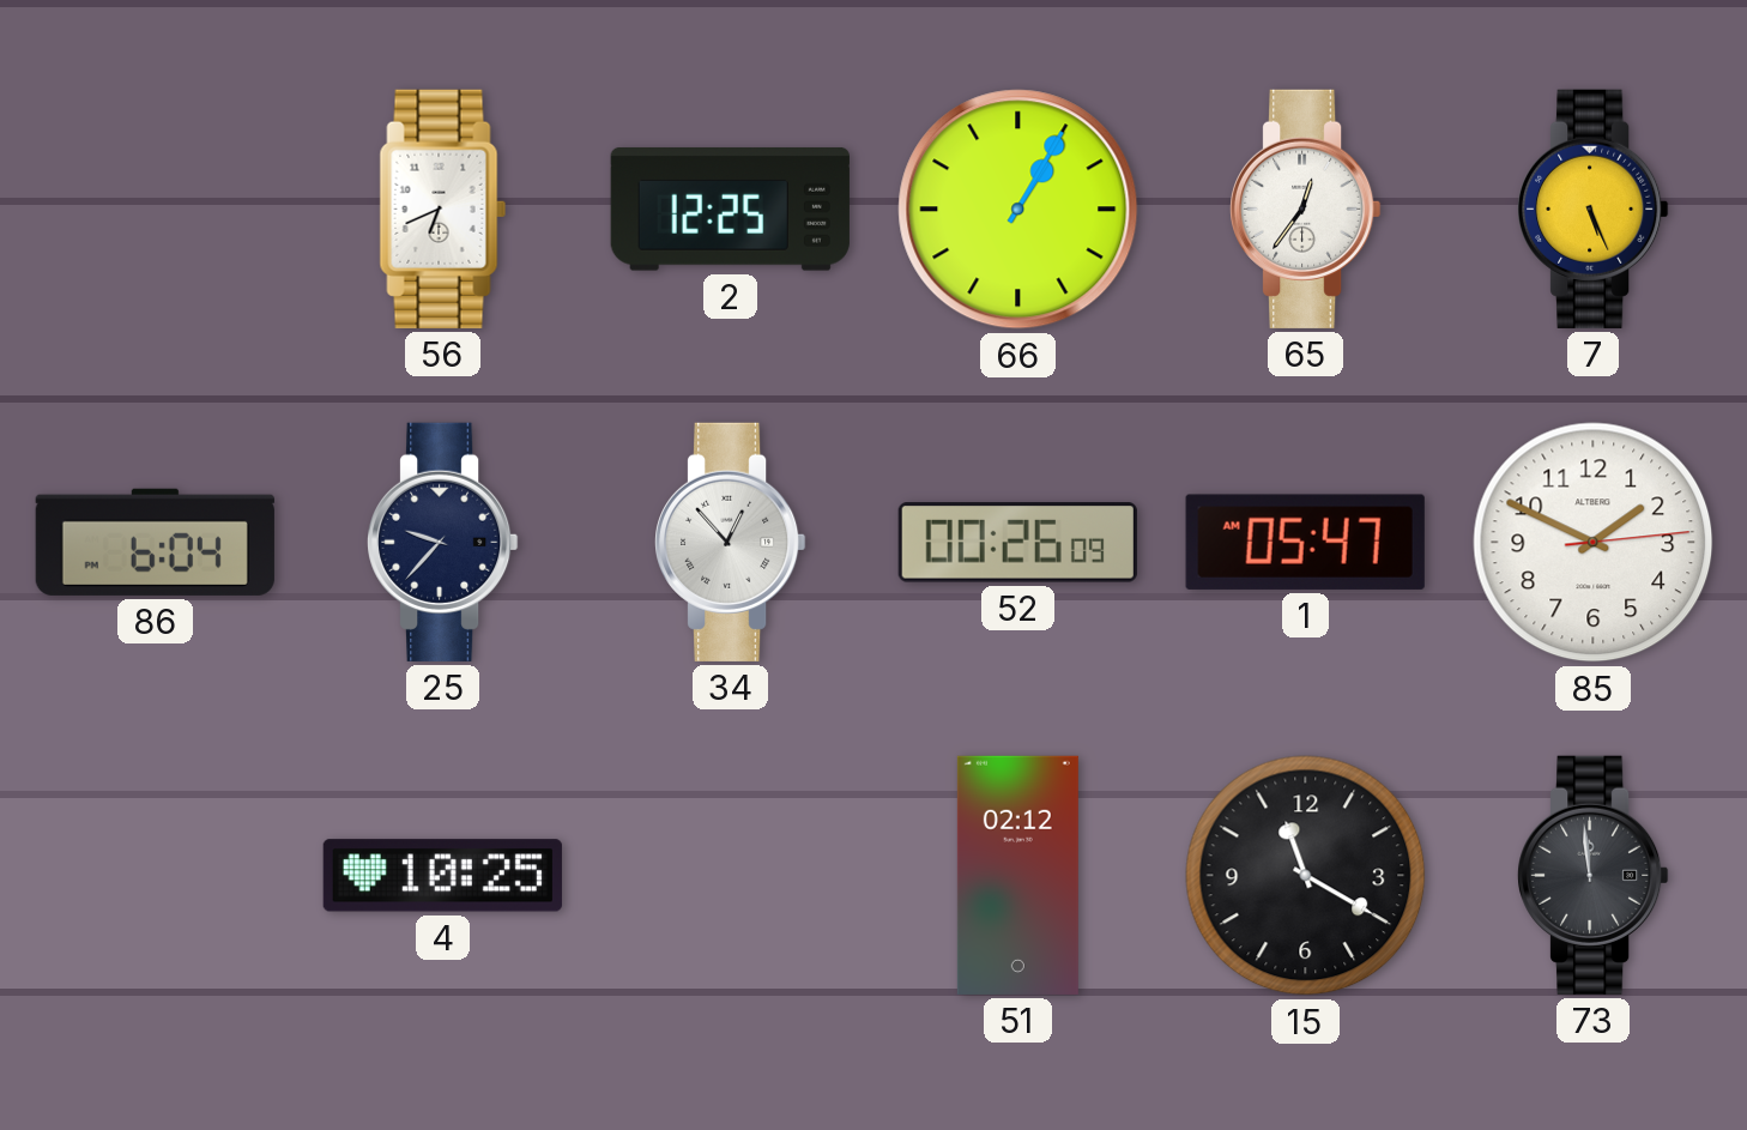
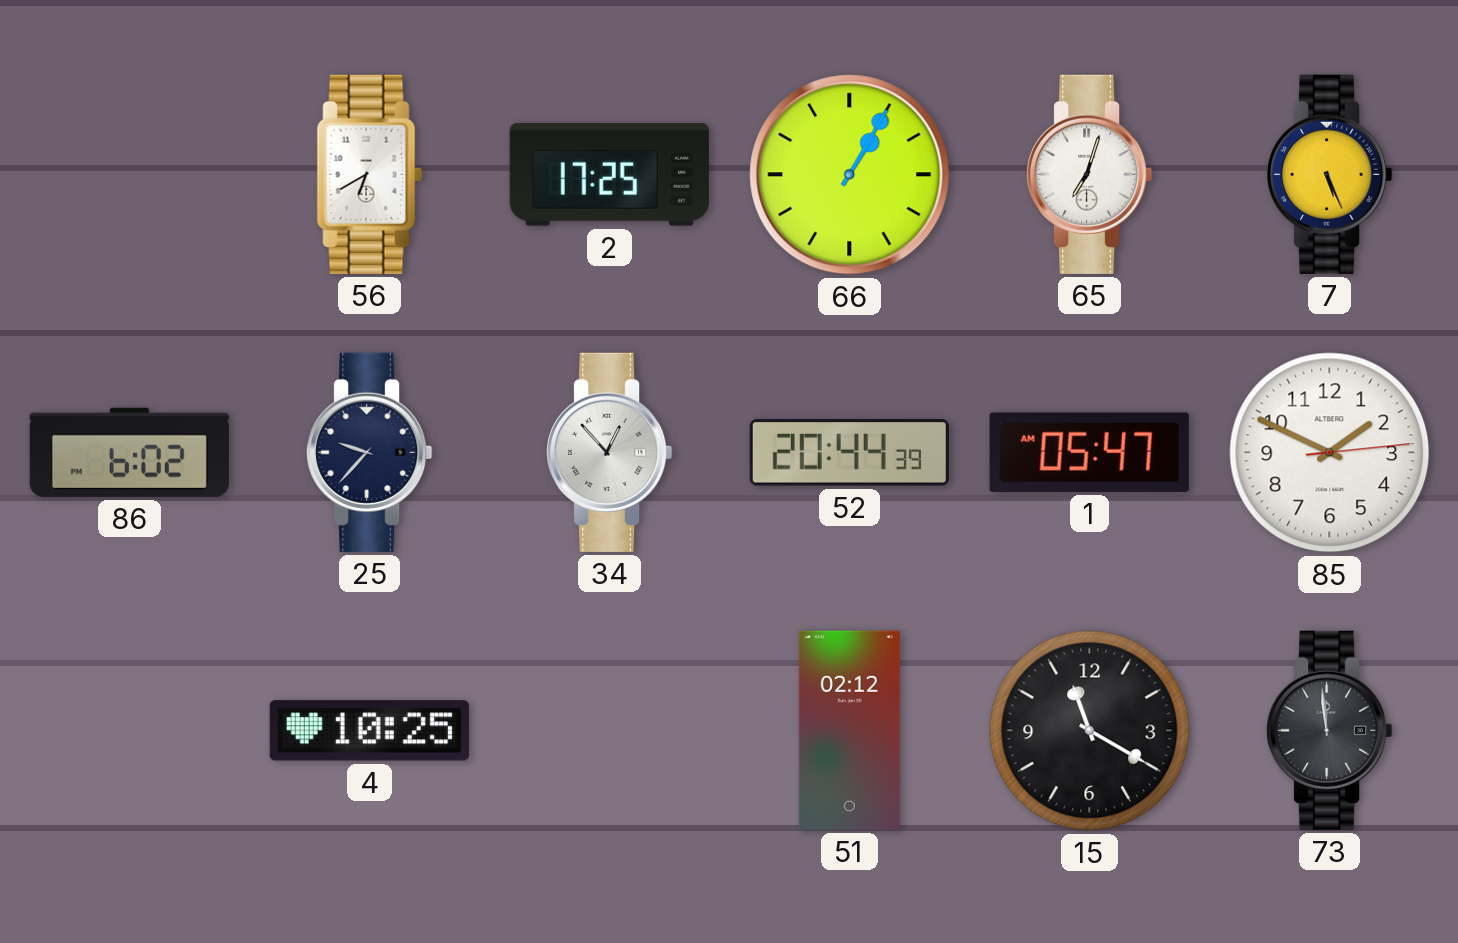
56: 6:41 -> 6:40 (370, 174)
2: 12:25 -> 17:25 (609, 174)
65: 12:36 -> 7:03 (1090, 174)
86: 6:04 -> 6:02 (129, 452)
52: 00:26 -> 20:44 (849, 453)
